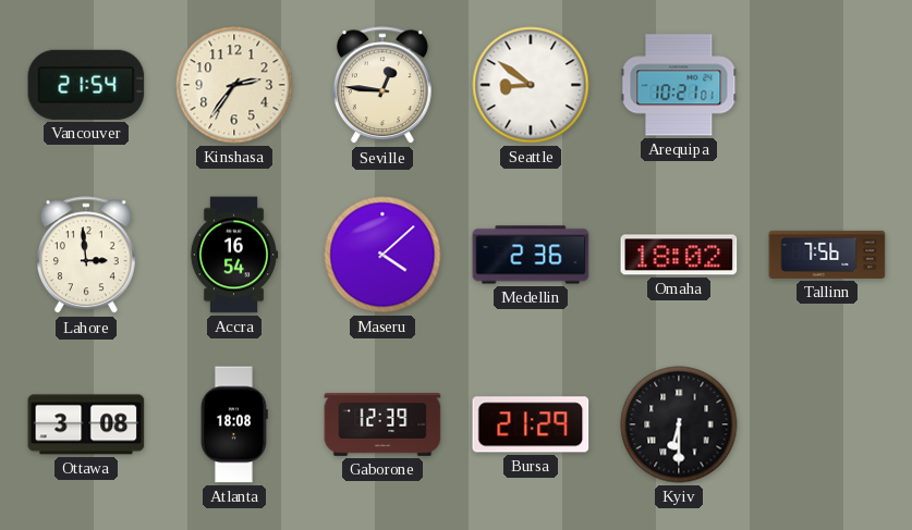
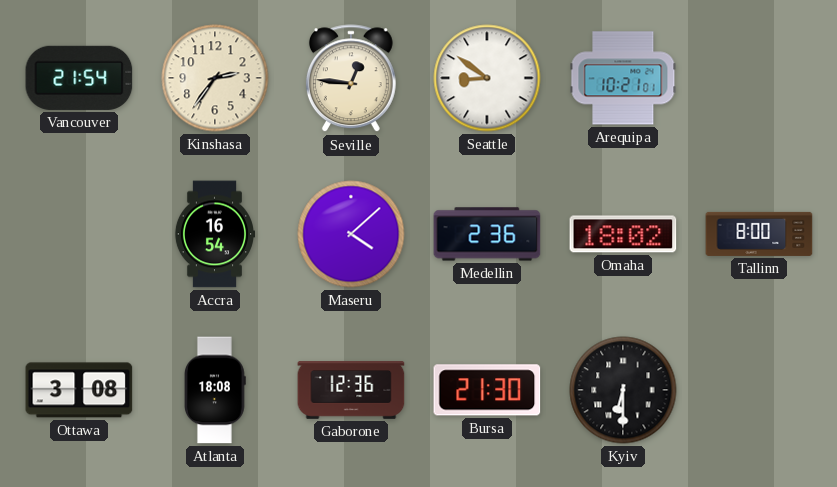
Lahore: 2:59 -> none (86, 256)
Tallinn: 7:56 -> 8:00 (759, 234)
Gaborone: 12:39 -> 12:36 (351, 390)
Bursa: 21:29 -> 21:30 (487, 390)
